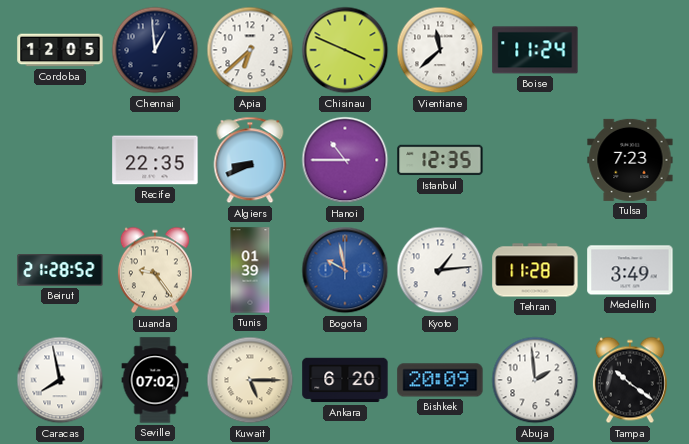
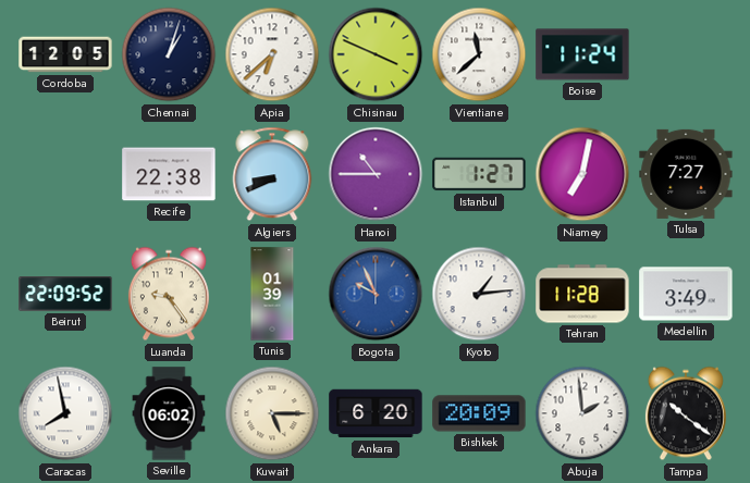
Chennai: 12:59 -> 1:03 (169, 54)
Recife: 22:35 -> 22:38 (169, 174)
Istanbul: 12:35 -> 1:27 (479, 174)
Niamey: none -> 7:02 (582, 174)
Tulsa: 7:23 -> 7:27 (686, 174)
Beirut: 21:28 -> 22:09 (65, 294)
Bogota: 9:58 -> 9:56 (376, 294)
Seville: 07:02 -> 06:02 (169, 413)
